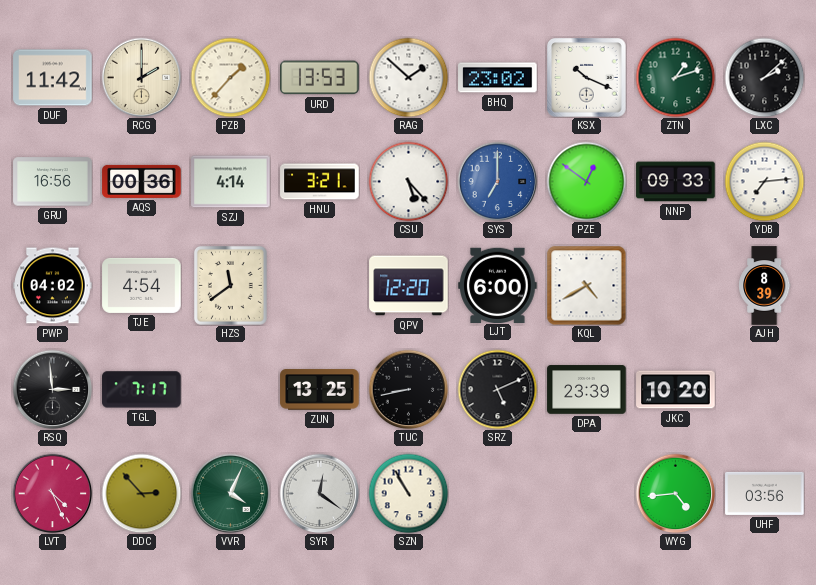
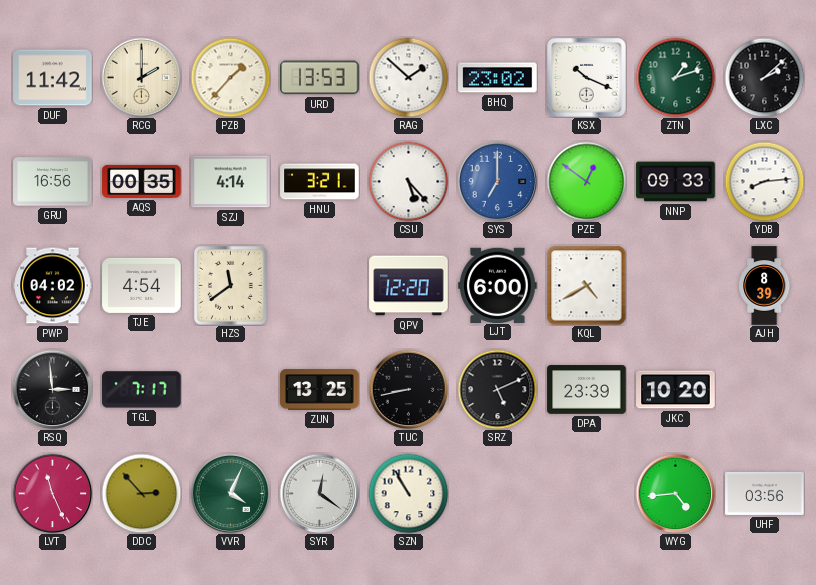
AQS: 00:36 -> 00:35 (142, 181)
YDB: 7:14 -> 8:14 (764, 181)
LVT: 4:26 -> 11:26 (52, 493)
